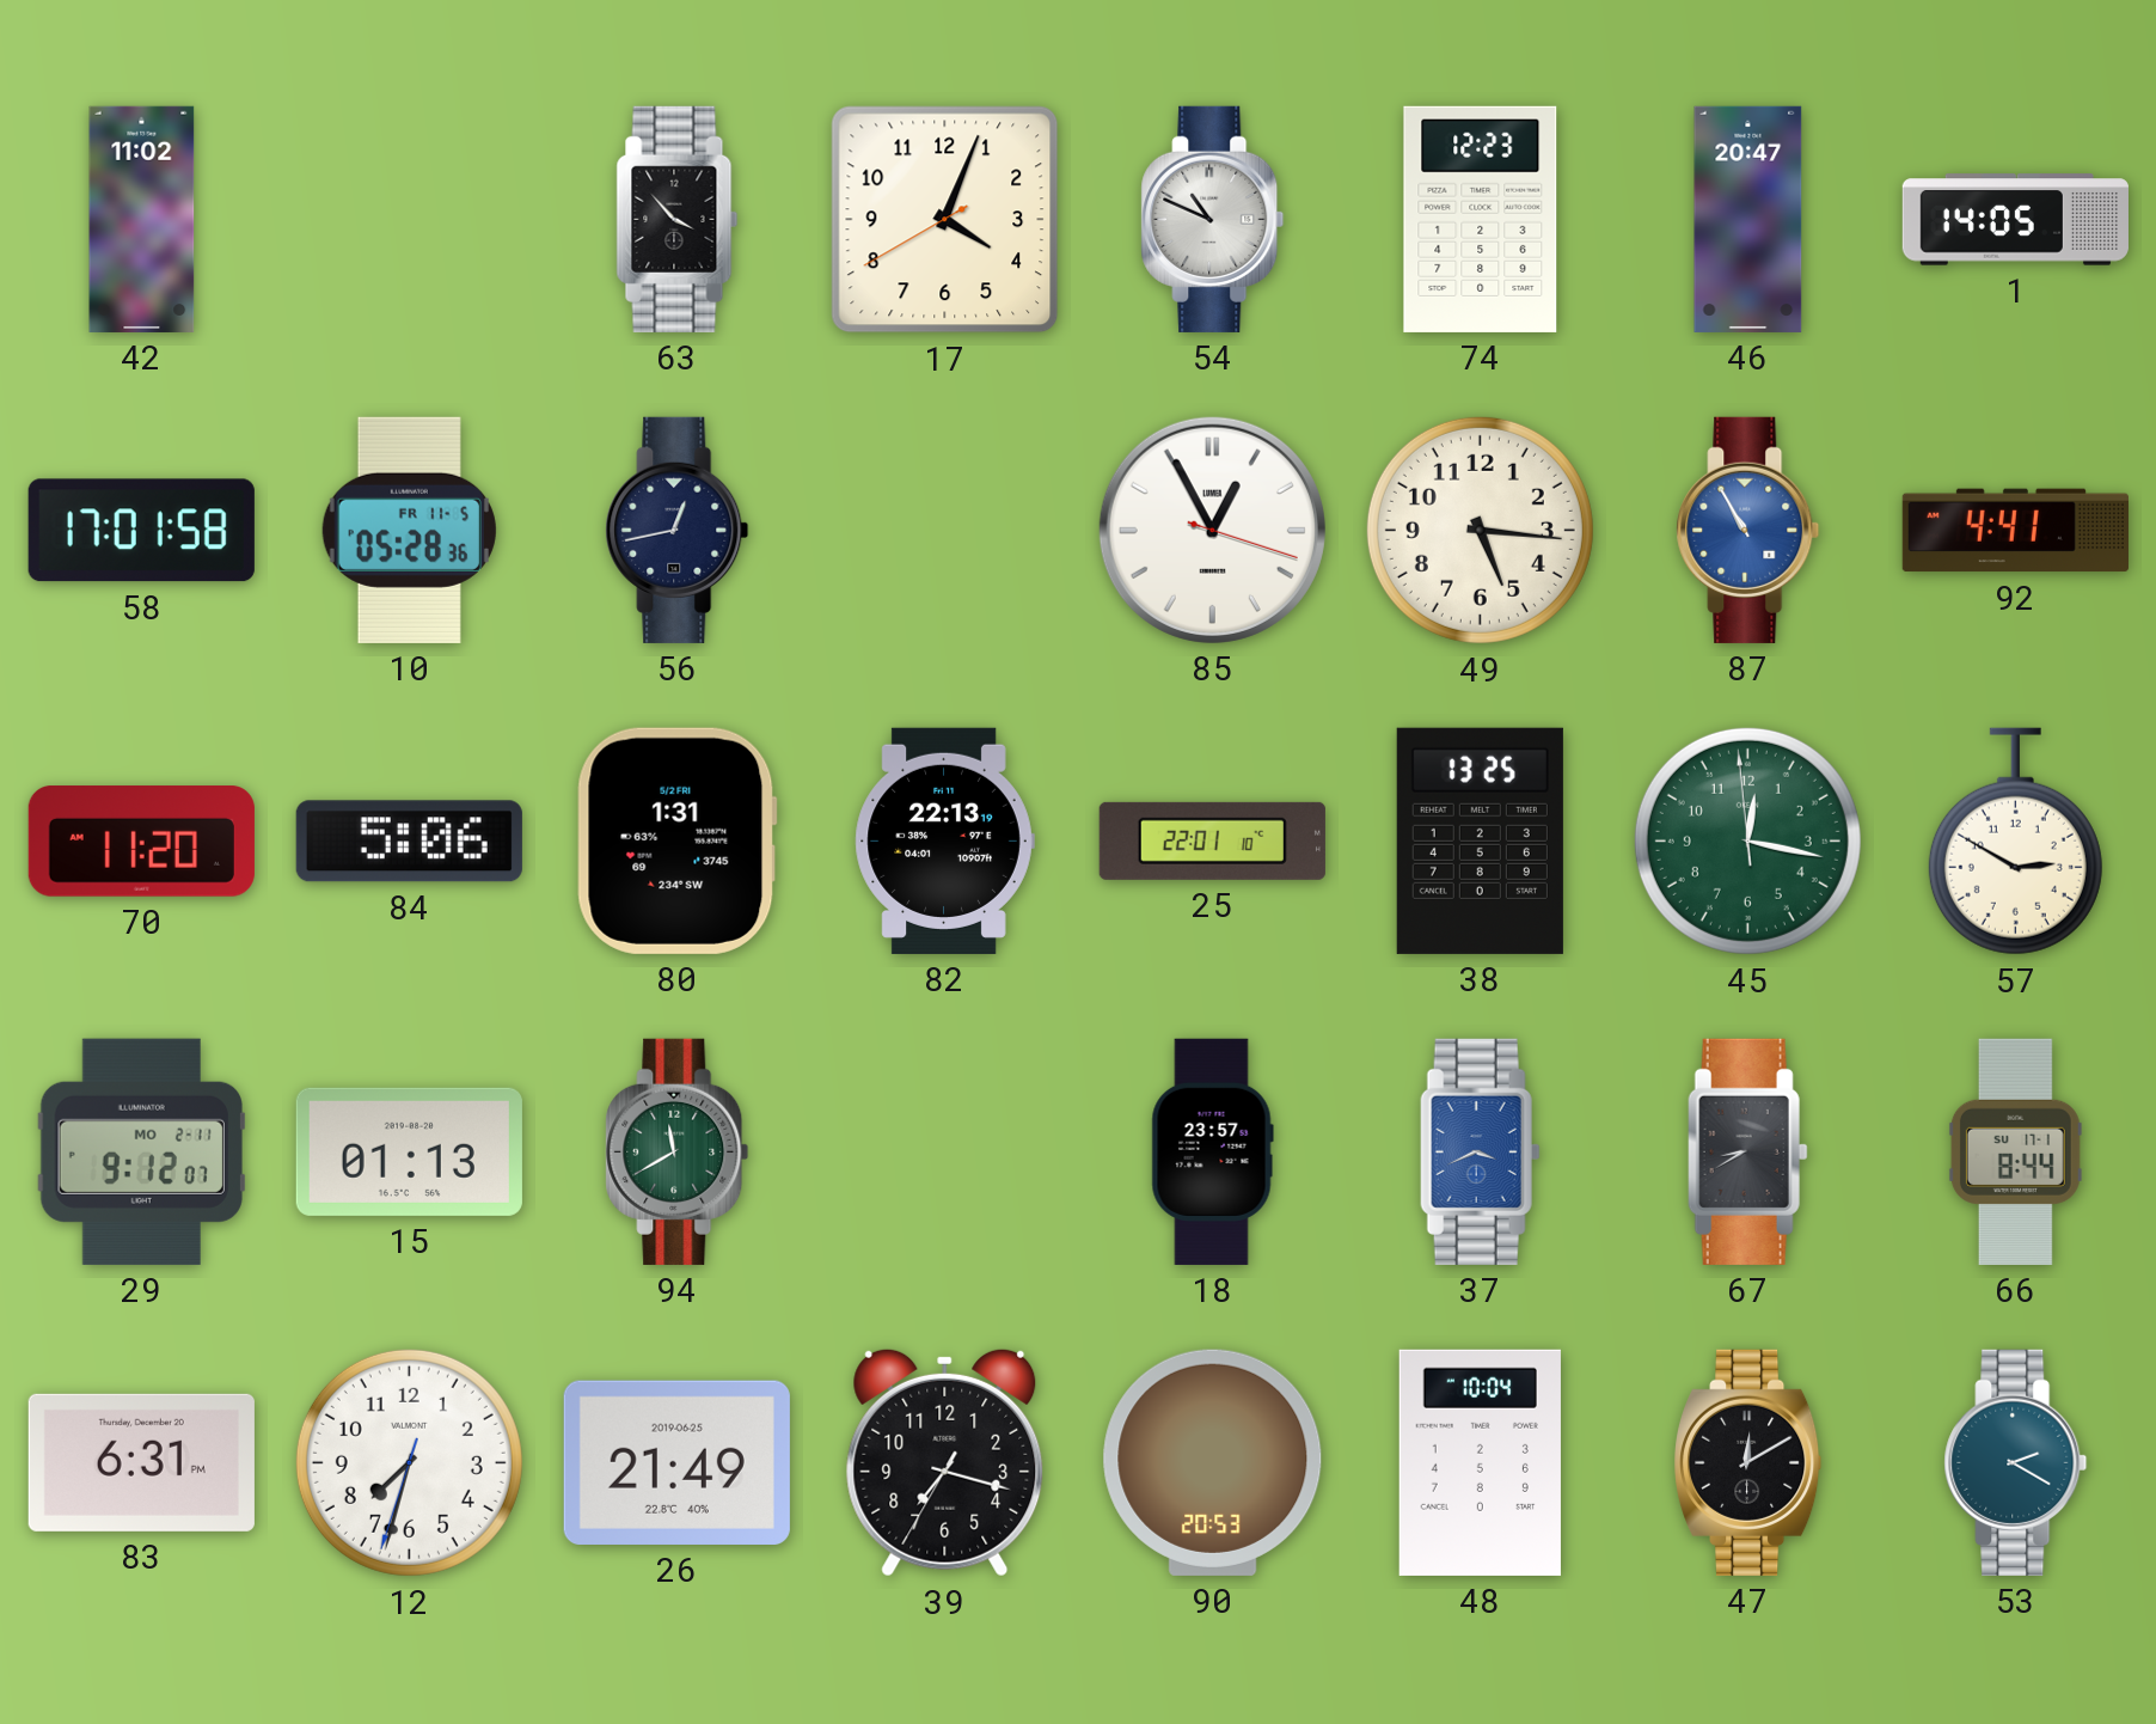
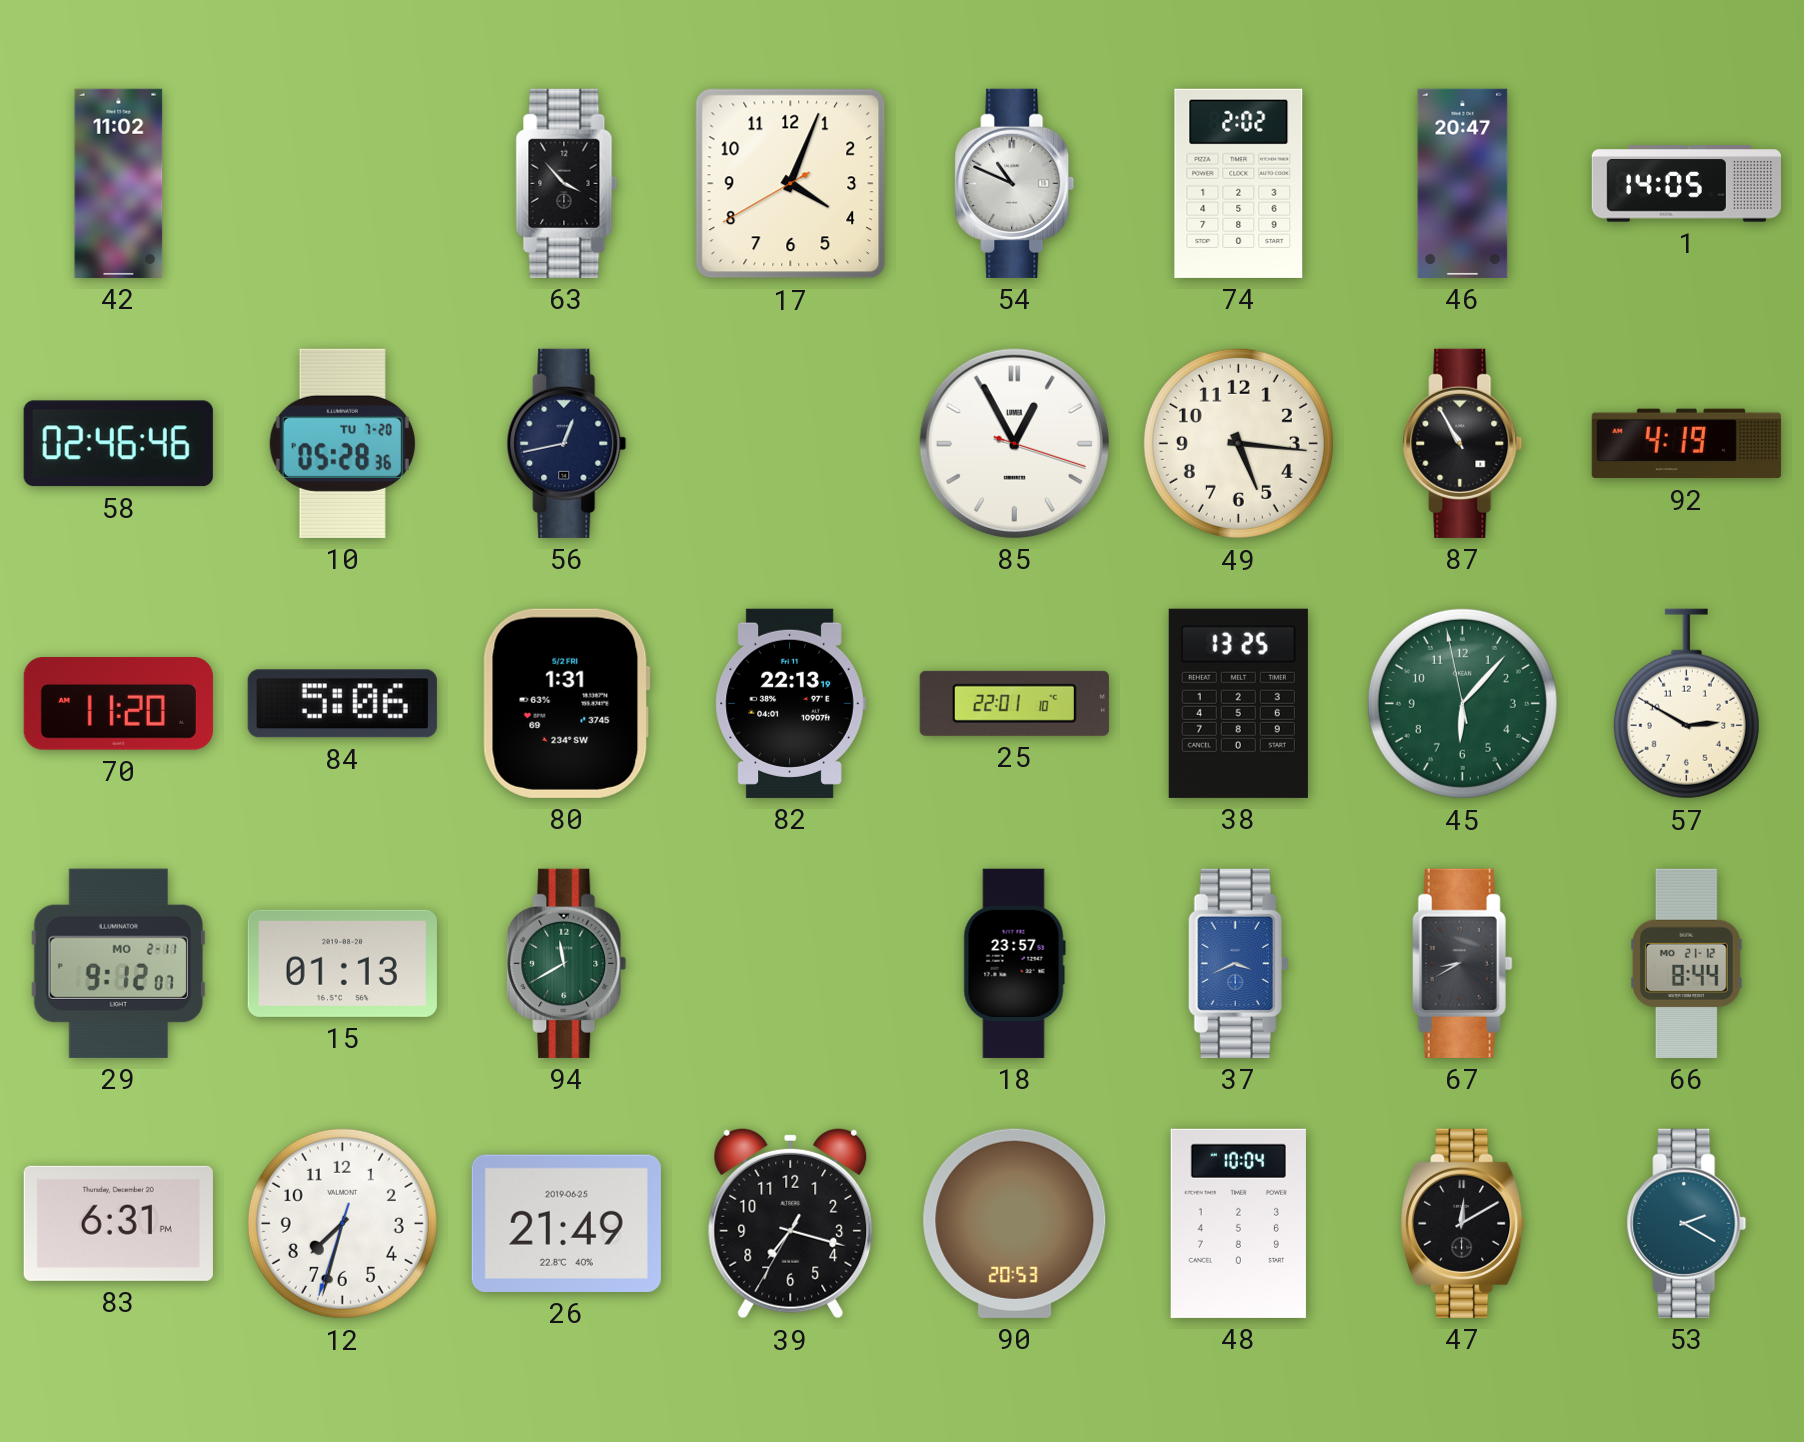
74: 12:23 -> 2:02 (1239, 183)
58: 17:01 -> 02:46 (118, 444)
10 date: FR 11-5 -> TU 7-20 (342, 443)
87 dial: blue -> black (1463, 443)
92: 4:41 -> 4:19 (1686, 444)
45: 12:16 -> 6:06 (1462, 703)
66 date: SU 17-1 -> MO 21-12 (1686, 963)
